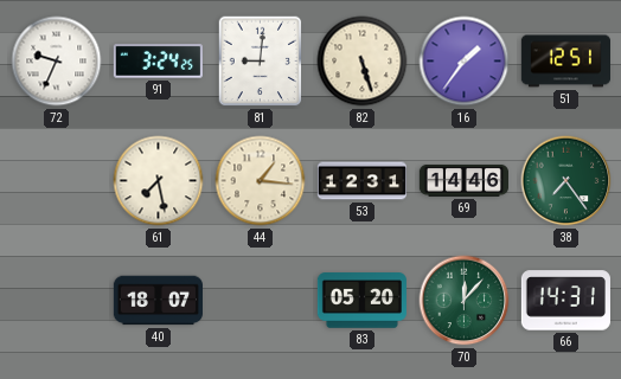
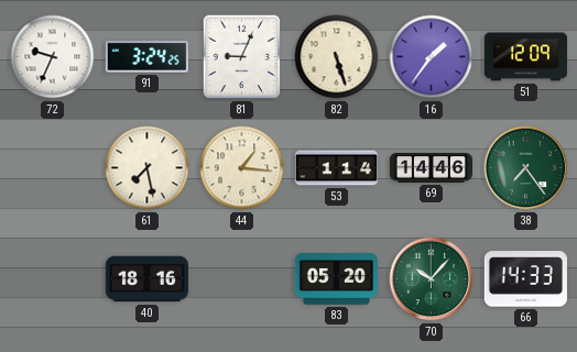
81: 9:01 -> 9:04 (242, 57)
51: 12:51 -> 12:09 (525, 57)
53: 12:31 -> 1:14 (336, 168)
40: 18:07 -> 18:16 (146, 279)
70: 12:07 -> 10:07 (432, 279)
66: 14:31 -> 14:33 (525, 279)
